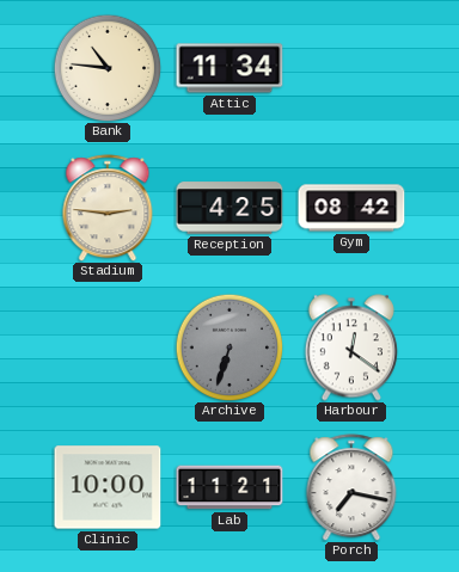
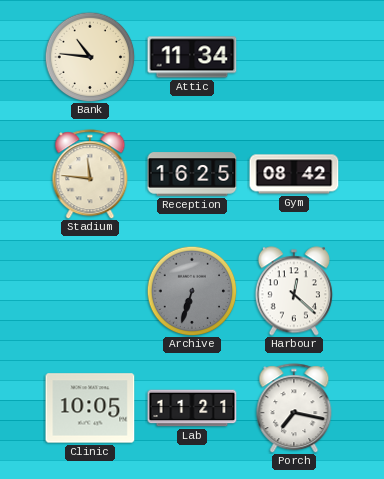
Stadium: 2:46 -> 11:46 (90, 174)
Reception: 4:25 -> 16:25 (192, 174)
Harbour: 12:21 -> 12:22 (294, 291)
Clinic: 10:00 -> 10:05 (90, 408)
